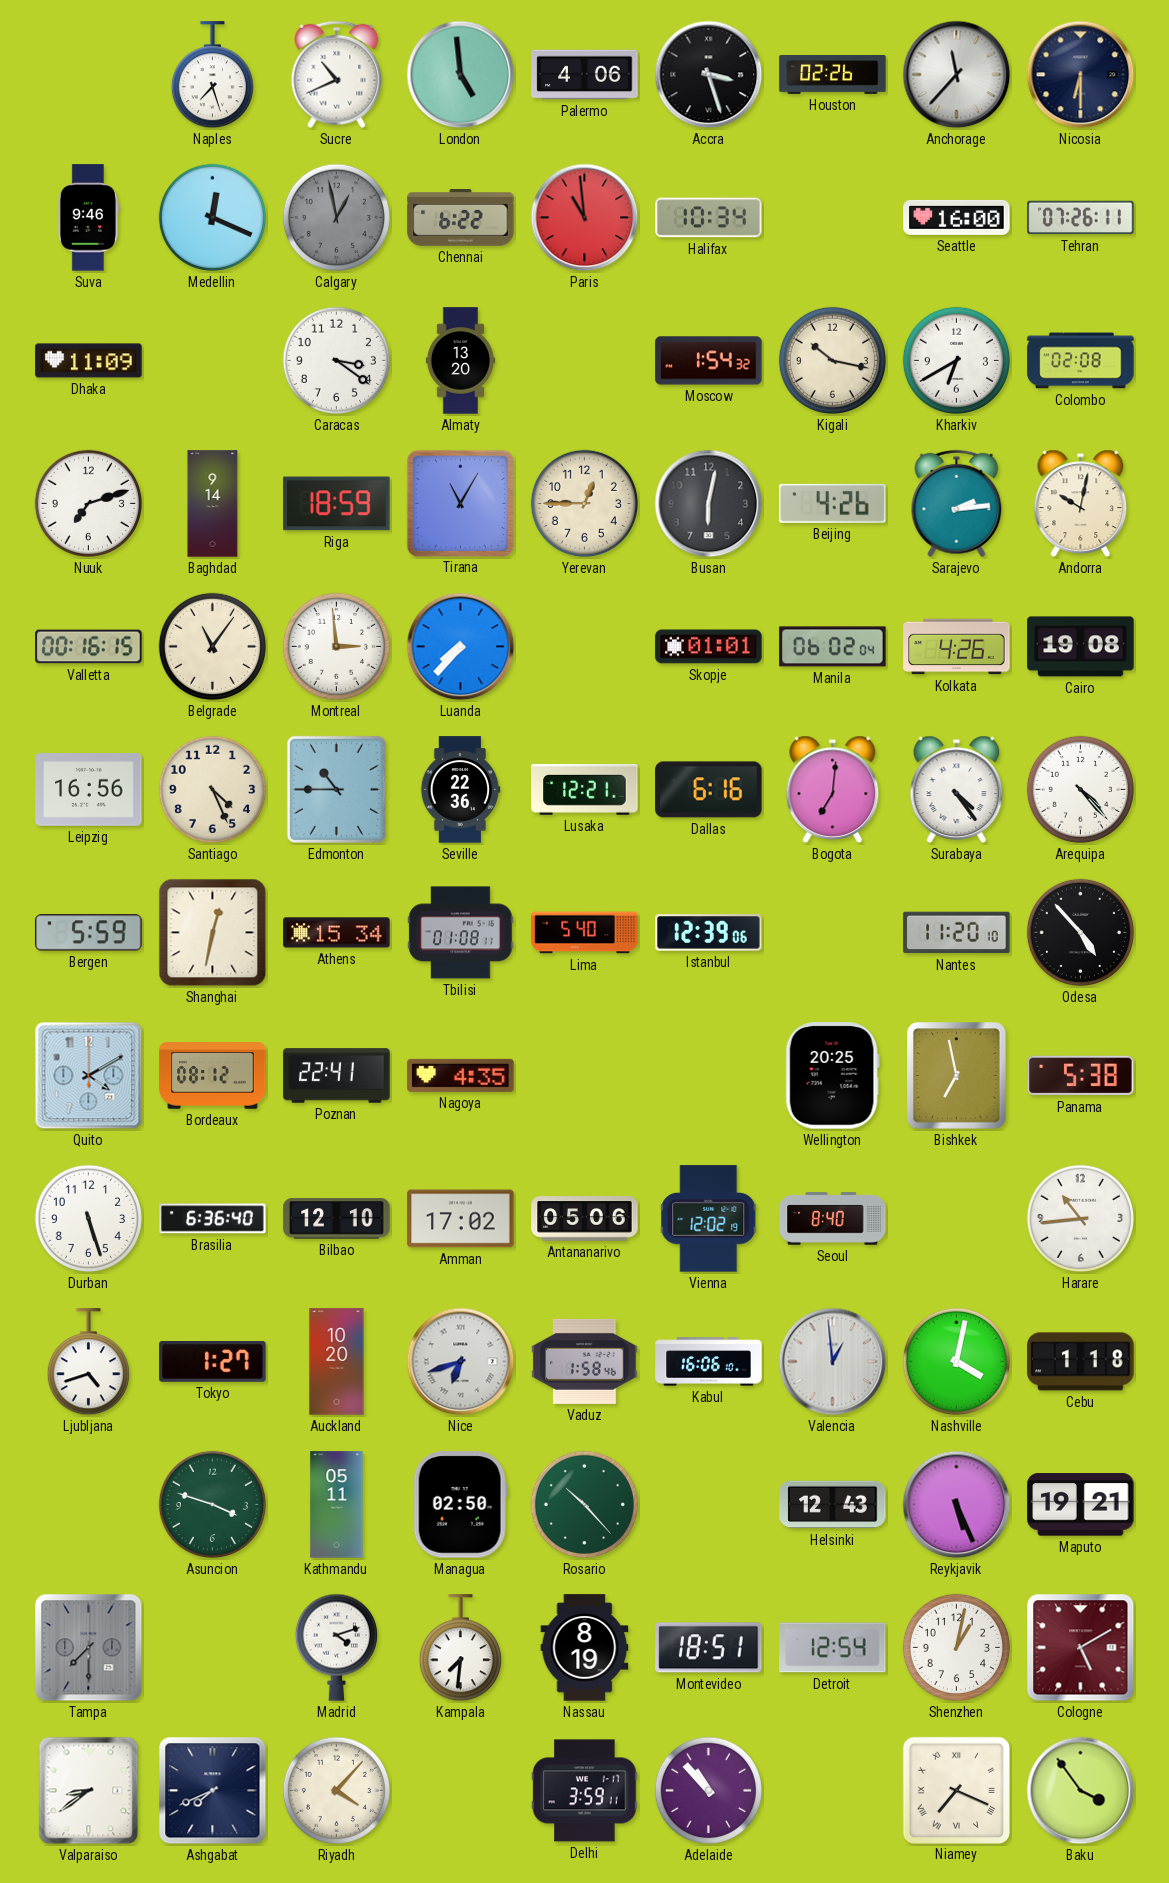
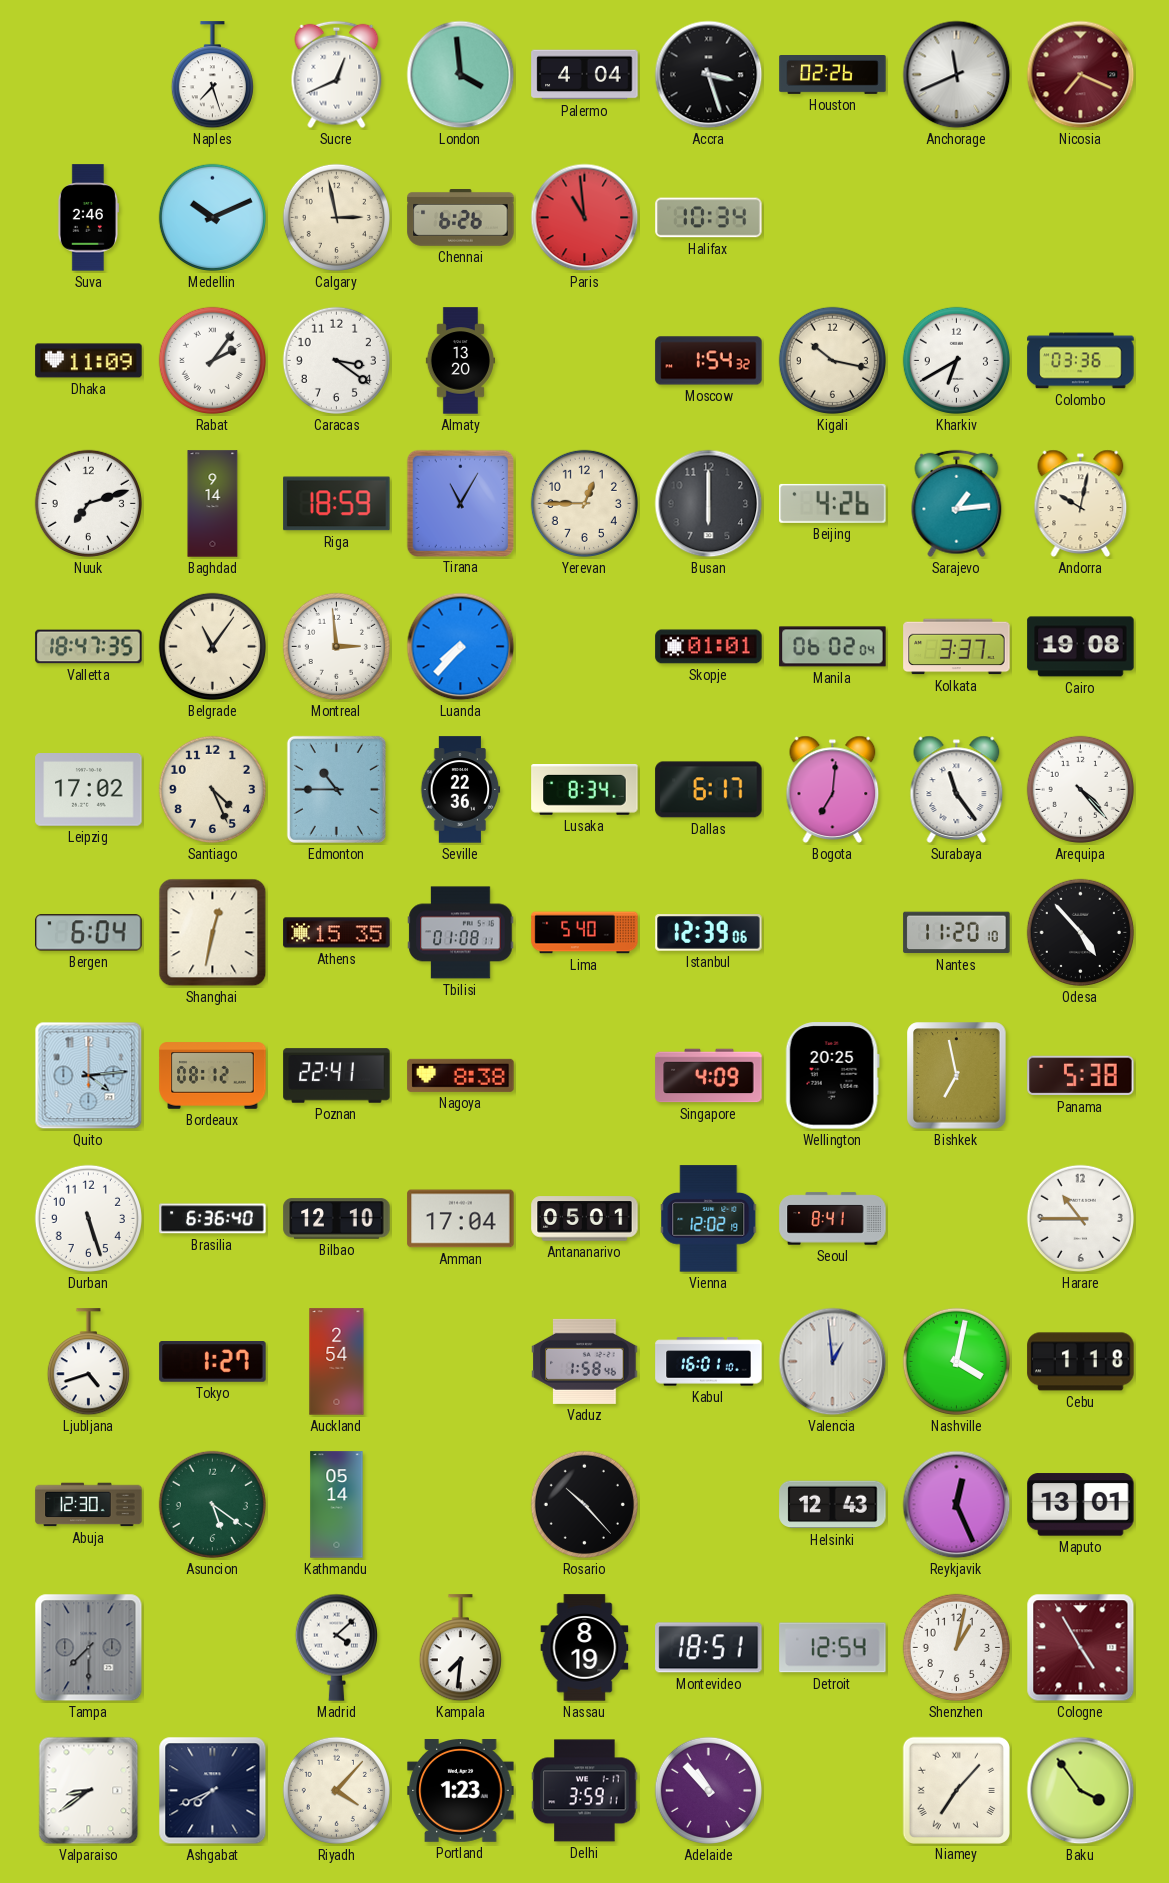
Sucre: 10:41 -> 12:41 (337, 75)
London: 4:59 -> 3:59 (461, 75)
Palermo: 4:06 -> 4:04 (585, 75)
Anchorage: 11:37 -> 11:41 (957, 75)
Nicosia: 6:30 -> 7:19 (1081, 75)
Nicosia dial: navy -> burgundy (1081, 75)
Suva: 9:46 -> 2:46 (87, 218)
Medellin: 12:19 -> 10:11 (212, 217)
Calgary: 12:58 -> 2:58 (336, 217)
Calgary dial: grey -> cream (336, 217)
Chennai: 6:22 -> 6:26 (461, 218)
Seattle: 16:00 -> none (957, 217)
Tehran: 07:26 -> none (1081, 218)
Rabat: none -> 2:06 (212, 360)
Colombo: 02:08 -> 03:36 (1081, 361)
Busan: 6:02 -> 6:00 (709, 504)
Sarajevo: 2:14 -> 1:14 (957, 504)
Valletta: 00:16 -> 18:47 (89, 647)
Kolkata: 4:26 -> 3:37 (957, 647)
Leipzig: 16:56 -> 17:02 (89, 790)
Lusaka: 12:21 -> 8:34 (585, 790)
Dallas: 6:16 -> 6:17 (709, 790)
Surabaya: 4:24 -> 11:24 (957, 789)
Bergen: 5:59 -> 6:04 (89, 933)
Athens: 15:34 -> 15:35 (337, 933)
Quito: 4:10 -> 4:14 (89, 1076)
Nagoya: 4:35 -> 8:38 (461, 1075)
Singapore: none -> 4:09 (709, 1076)
Amman: 17:02 -> 17:04 (461, 1219)
Antananarivo: 05:06 -> 05:01 (585, 1219)
Seoul: 8:40 -> 8:41 (833, 1219)
Harare: 10:44 -> 10:45 (1080, 1218)
Auckland: 10:20 -> 2:54 (337, 1362)
Nice: 6:42 -> none (461, 1362)
Kabul: 16:06 -> 16:01 (709, 1362)
Abuja: none -> 12:30 (89, 1505)
Asuncion: 3:48 -> 5:21 (212, 1504)
Kathmandu: 05:11 -> 05:14 (337, 1505)
Managua: 02:50 -> none (460, 1505)
Rosario dial: green -> black (584, 1504)
Reykjavik: 5:26 -> 12:26 (957, 1505)
Maputo: 19:21 -> 13:01 (1081, 1505)
Madrid: 4:12 -> 4:08 (336, 1647)
Cologne: 5:10 -> 4:55 (1081, 1648)
Portland: none -> 1:23 (461, 1791)
Niamey: 7:19 -> 7:07 (956, 1790)
